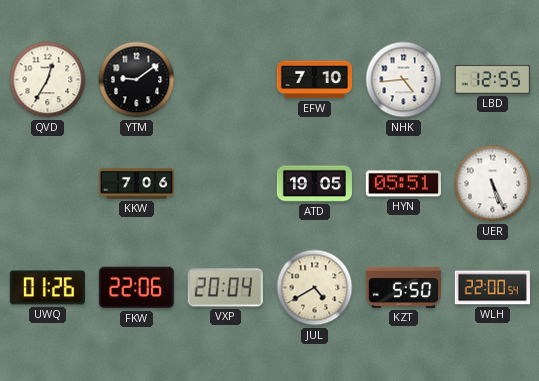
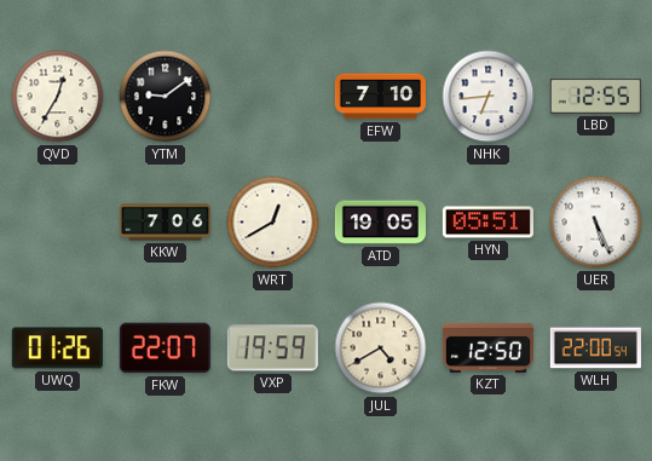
NHK: 4:44 -> 6:44 (489, 97)
WRT: none -> 12:40 (273, 223)
FKW: 22:06 -> 22:07 (165, 348)
VXP: 20:04 -> 19:59 (272, 348)
KZT: 5:50 -> 12:50 (487, 347)
